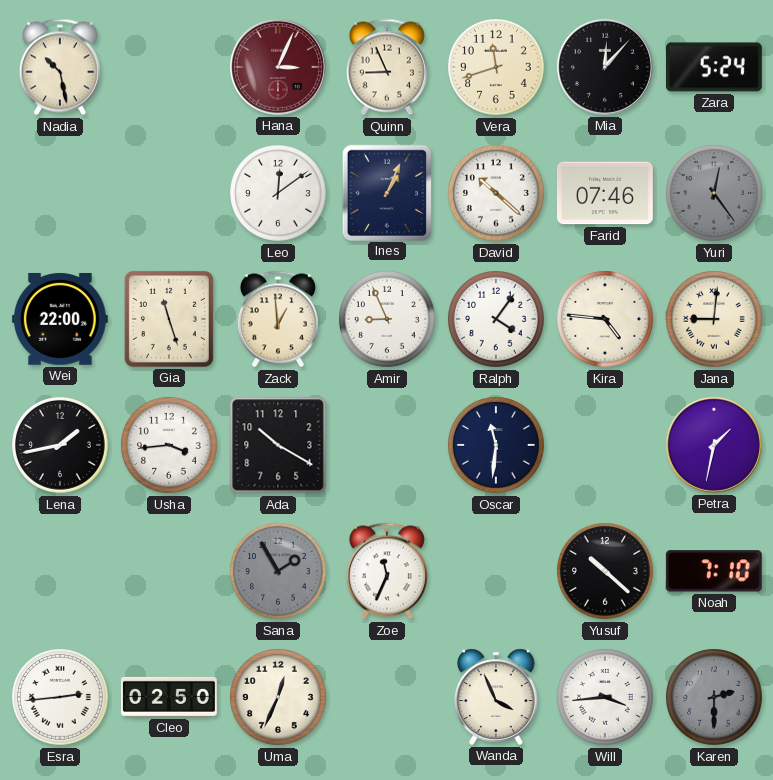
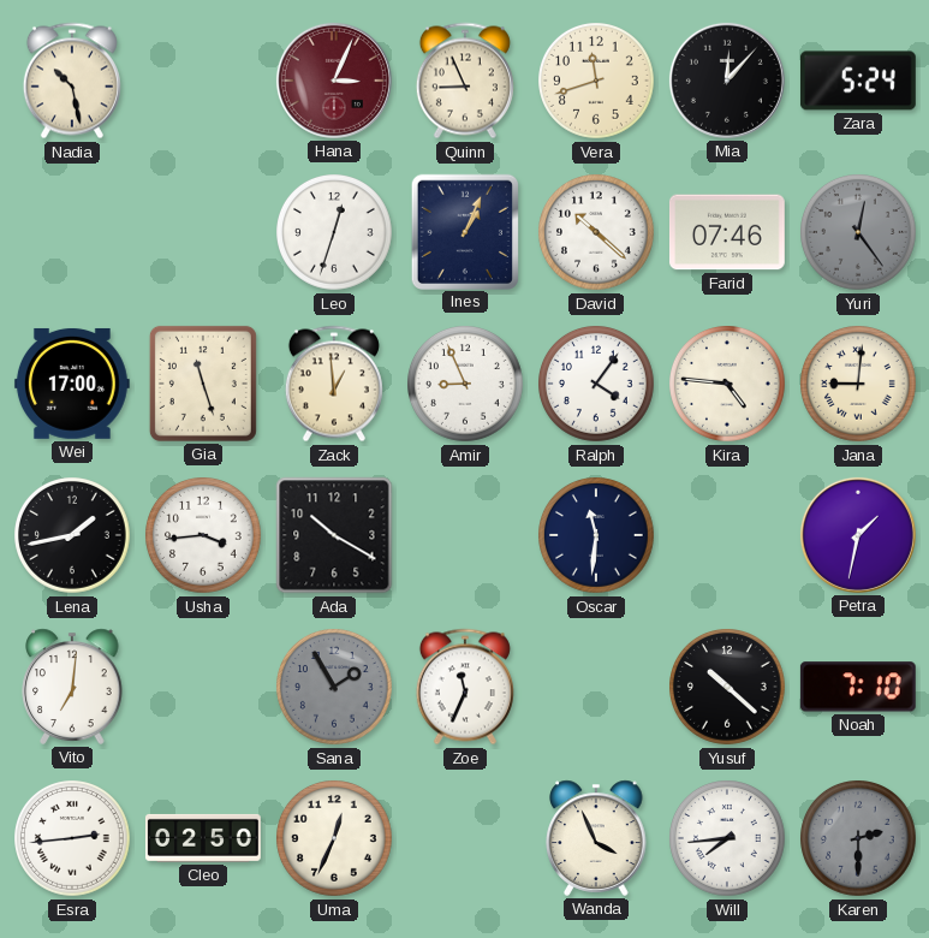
Leo: 12:09 -> 12:33 (335, 233)
Wei: 22:00 -> 17:00 (72, 384)
Vito: none -> 7:01 (72, 687)
Will: 3:44 -> 7:44 (728, 839)
